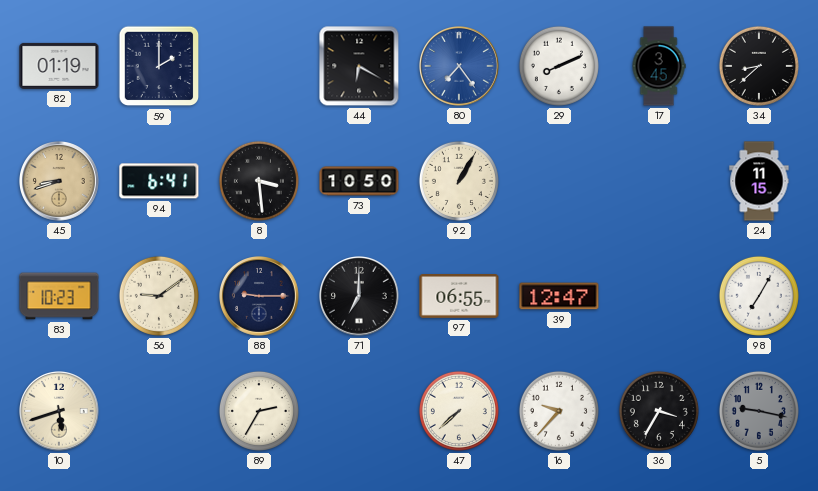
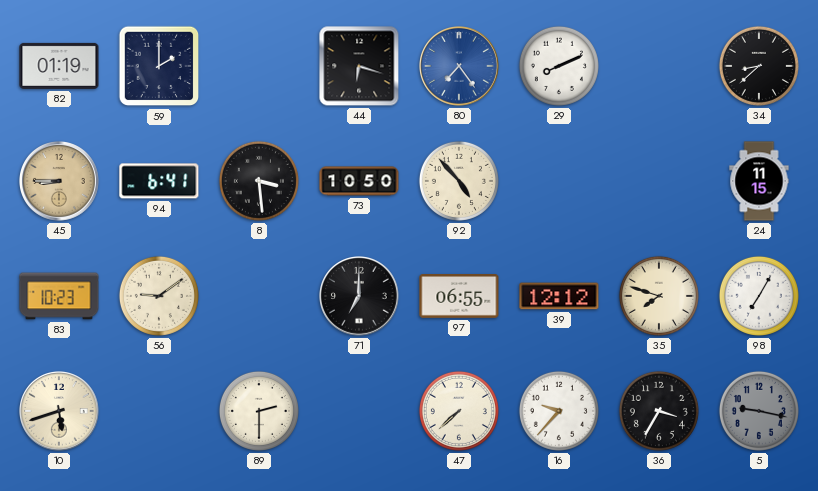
44: 6:20 -> 6:18 (359, 66)
17: 3:45 -> none (659, 66)
45: 8:42 -> 8:45 (60, 182)
92: 1:05 -> 4:53 (459, 181)
88: 9:15 -> none (260, 297)
39: 12:47 -> 12:12 (559, 296)
35: none -> 7:48 (659, 296)
89: 2:35 -> 2:30 (259, 411)
